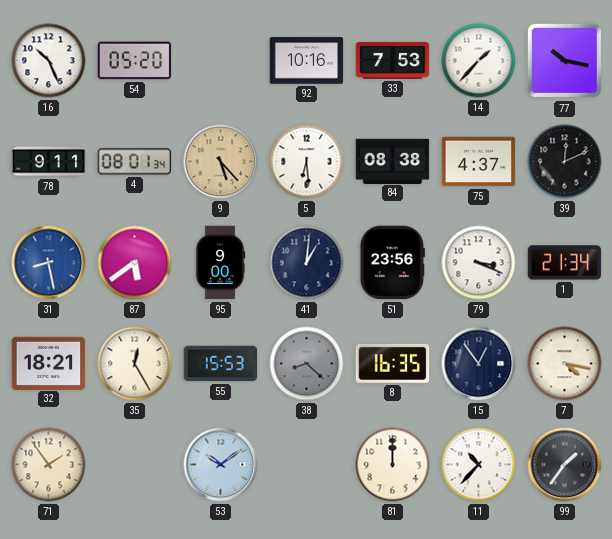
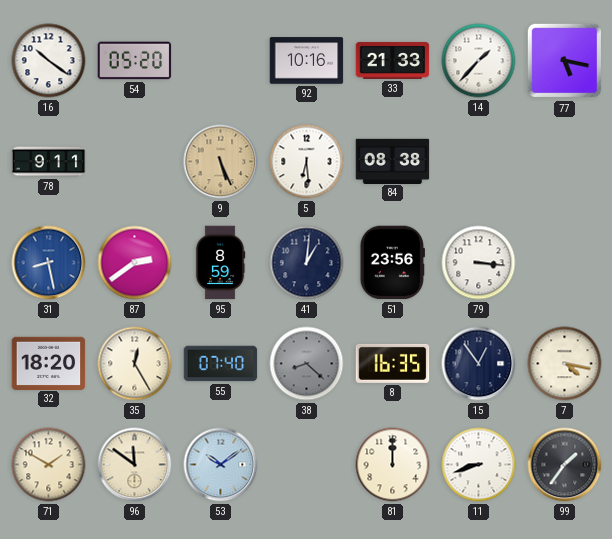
16: 10:26 -> 10:21 (49, 61)
33: 7:53 -> 21:33 (393, 60)
77: 10:17 -> 5:17 (565, 61)
4: 08:01 -> none (135, 162)
9: 5:23 -> 5:26 (221, 162)
75: 4:37 -> none (479, 162)
39: 12:11 -> none (565, 162)
87: 5:39 -> 2:39 (135, 263)
95: 9:00 -> 8:59 (220, 263)
79: 3:19 -> 3:16 (479, 263)
1: 21:34 -> none (565, 263)
32: 18:21 -> 18:20 (49, 363)
55: 15:53 -> 07:40 (221, 364)
71: 1:54 -> 1:50 (49, 465)
96: none -> 11:51 (135, 465)
11: 10:37 -> 8:42 (479, 465)
